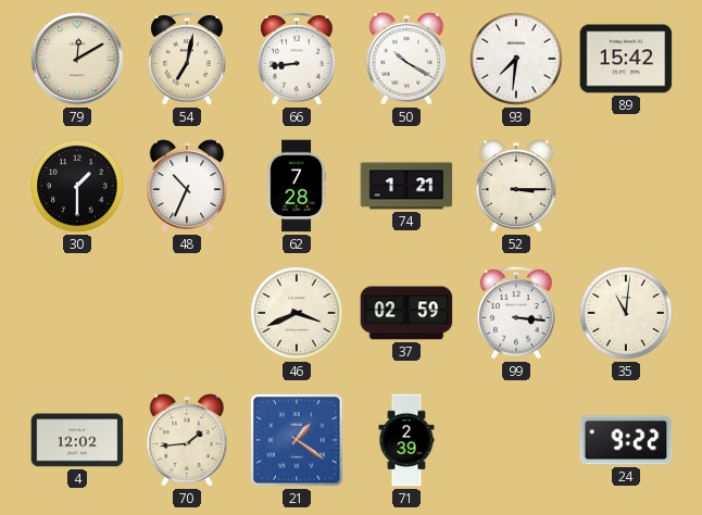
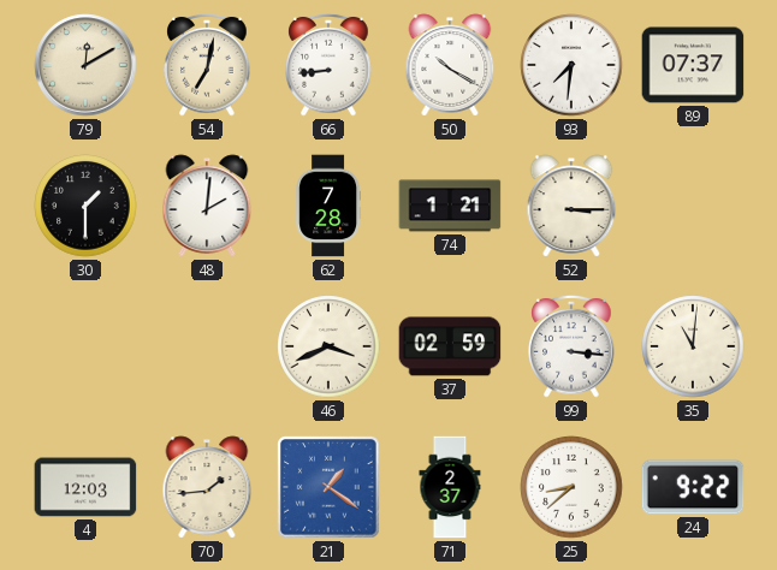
89: 15:42 -> 07:37 (693, 65)
48: 10:34 -> 2:01 (207, 206)
4: 12:02 -> 12:03 (85, 487)
71: 2:39 -> 2:37 (450, 487)
25: none -> 8:38 (571, 487)
